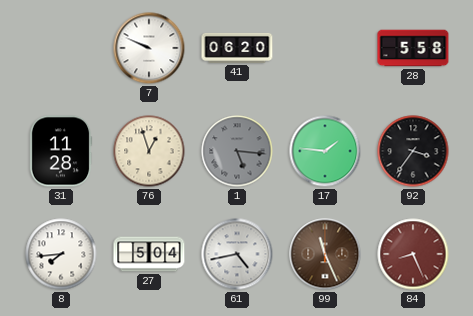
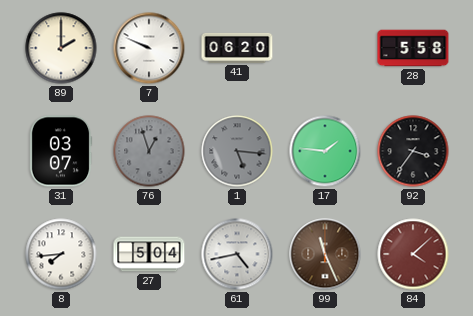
89: none -> 2:00 (61, 48)
31: 11:28 -> 03:07 (61, 151)
76 dial: cream -> grey (149, 151)
84: 8:26 -> 4:08 (413, 254)
